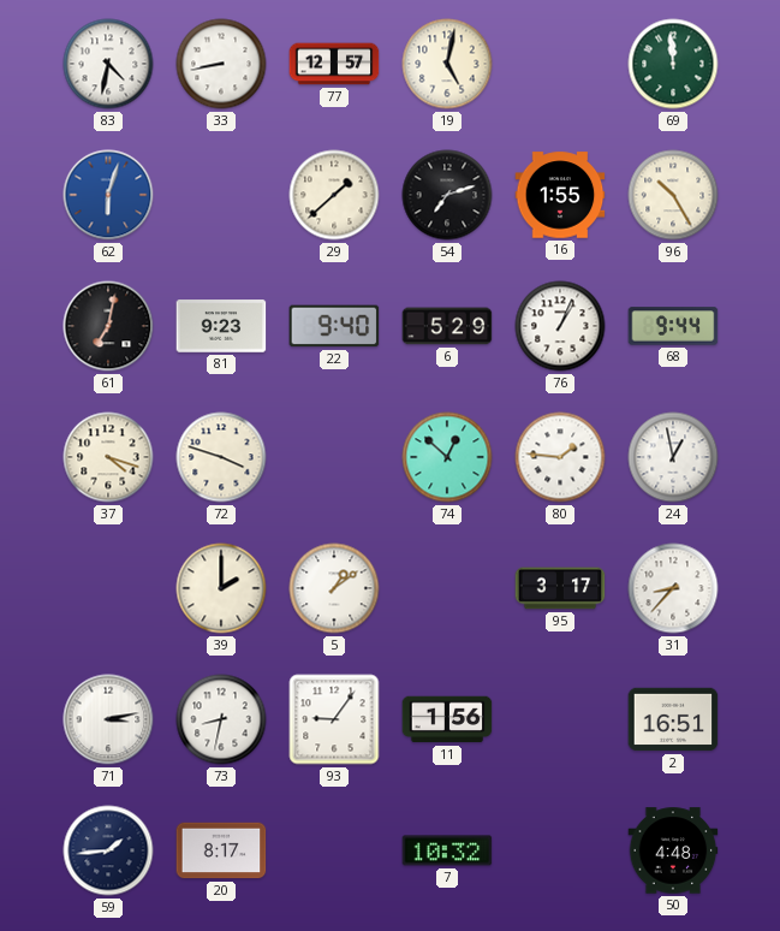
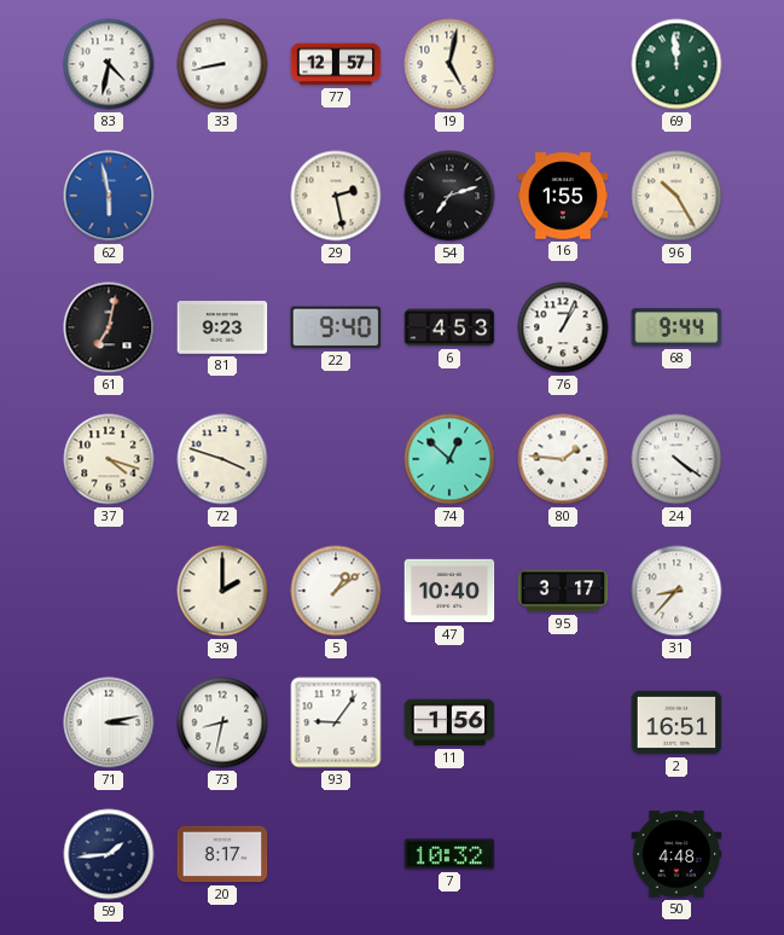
62: 6:03 -> 5:58 (109, 196)
29: 1:38 -> 2:28 (336, 196)
6: 5:29 -> 4:53 (449, 327)
24: 12:58 -> 4:21 (676, 459)
47: none -> 10:40 (449, 591)
